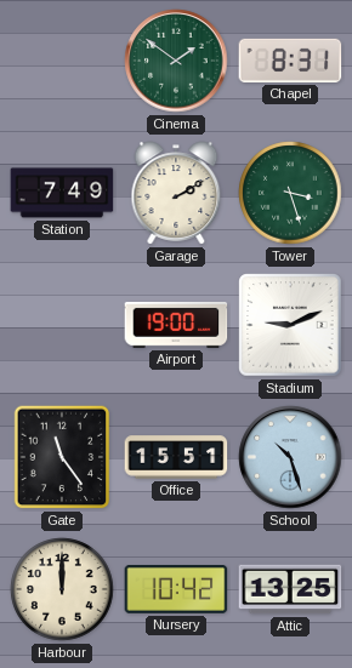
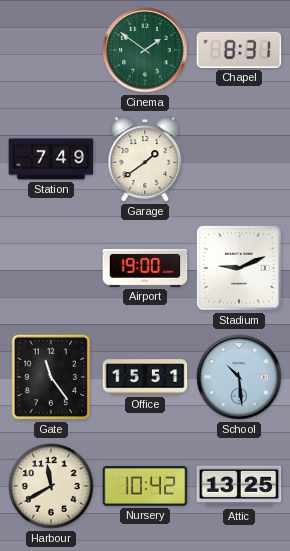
Garage: 2:10 -> 1:39 (145, 159)
Tower: 3:27 -> none (290, 193)
School: 10:27 -> 10:29 (239, 377)
Harbour: 12:00 -> 11:40 (51, 486)
